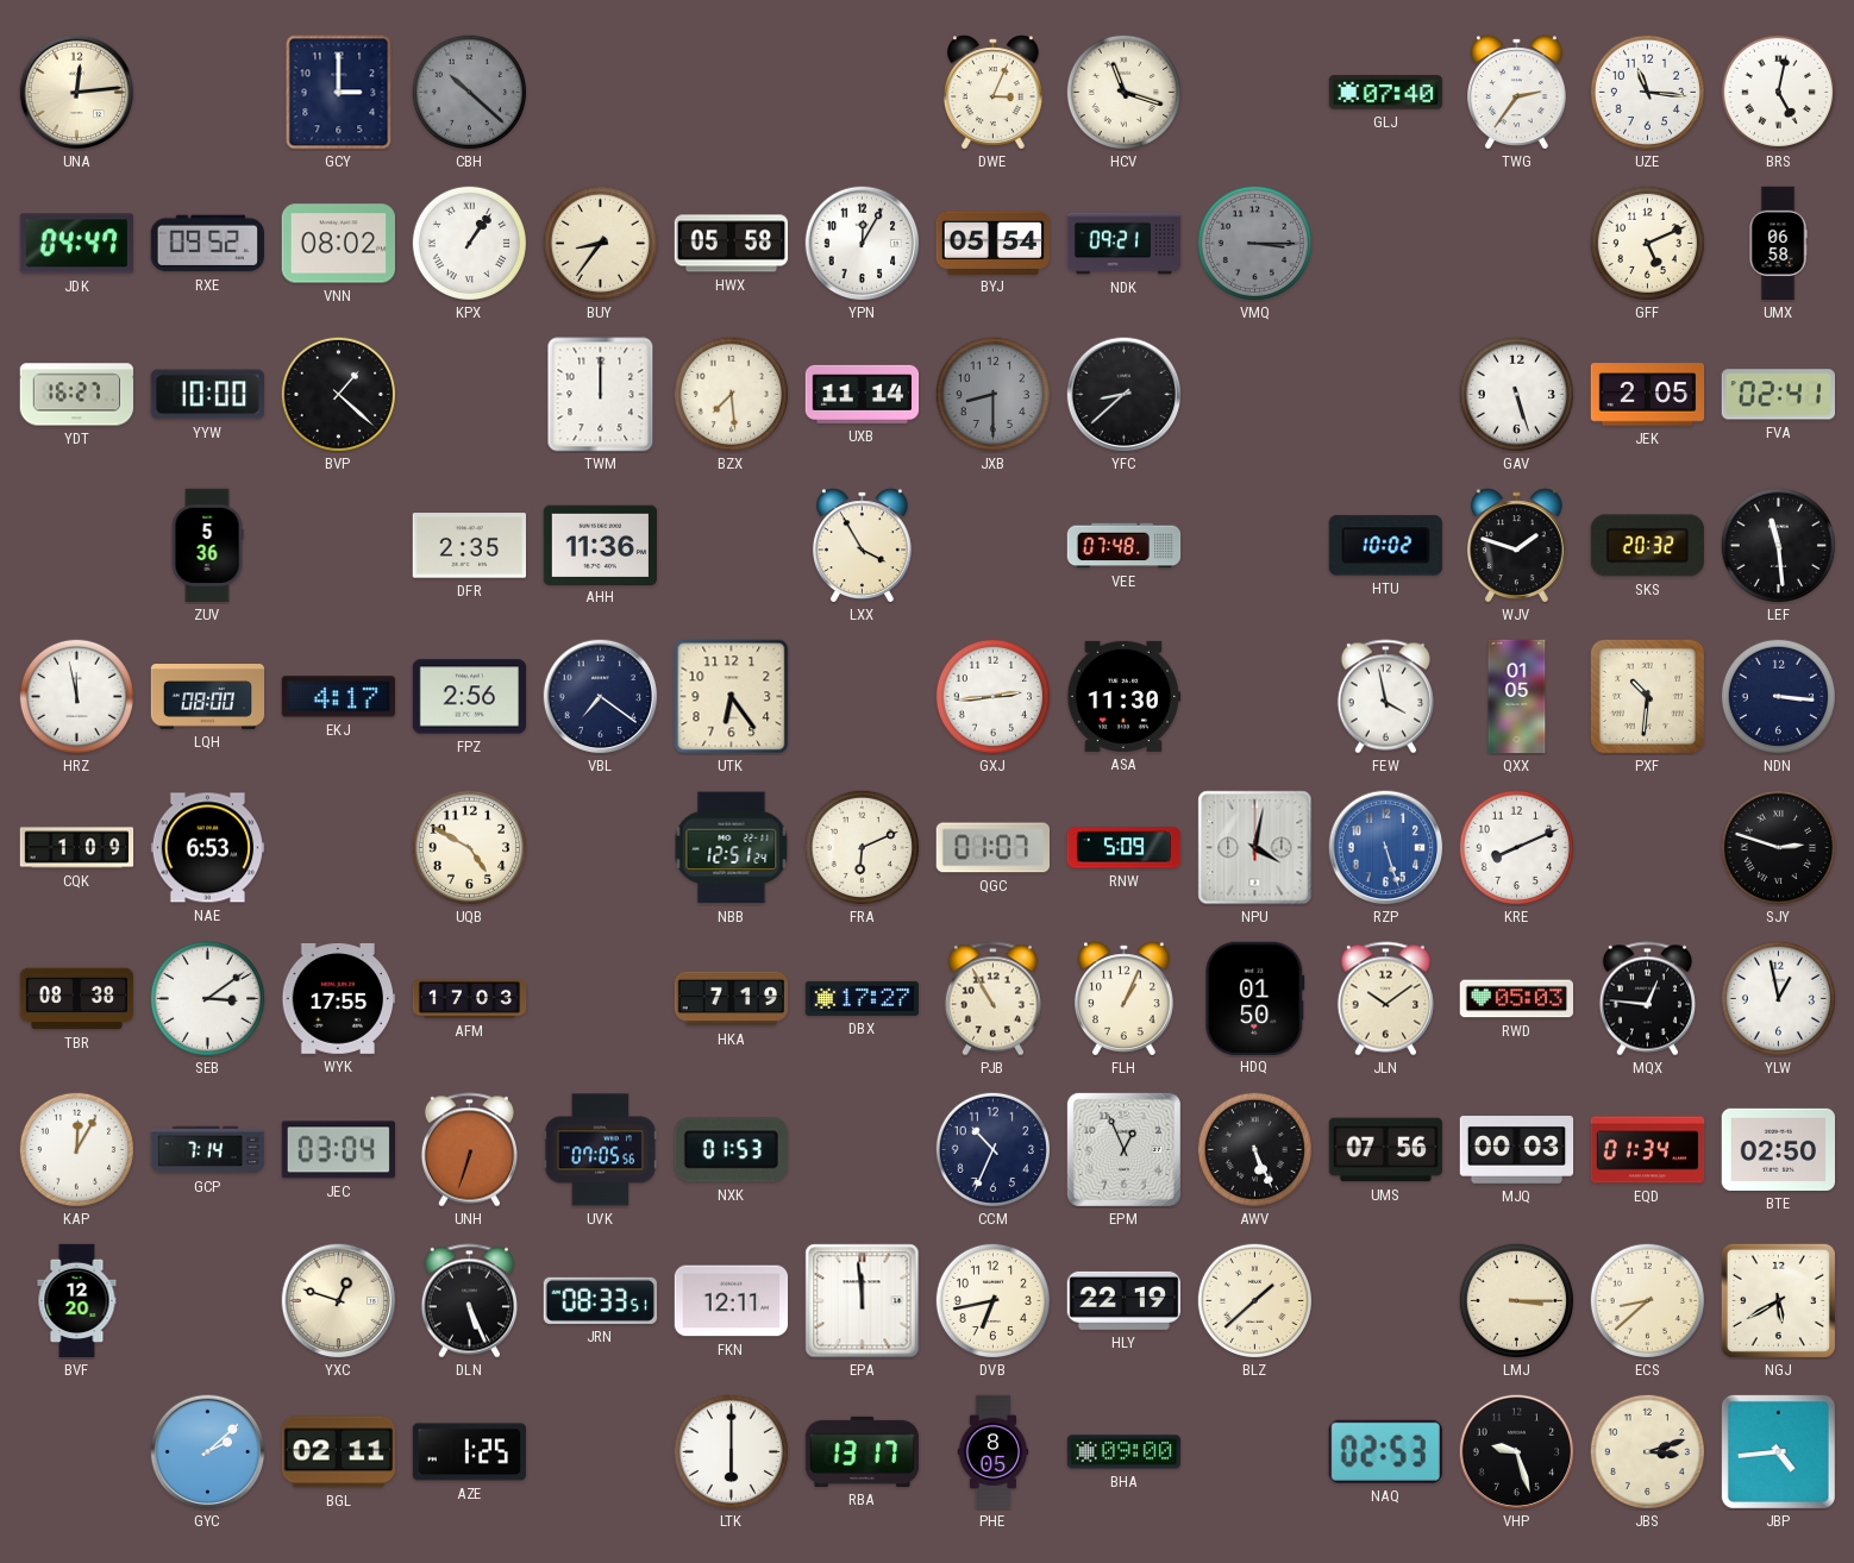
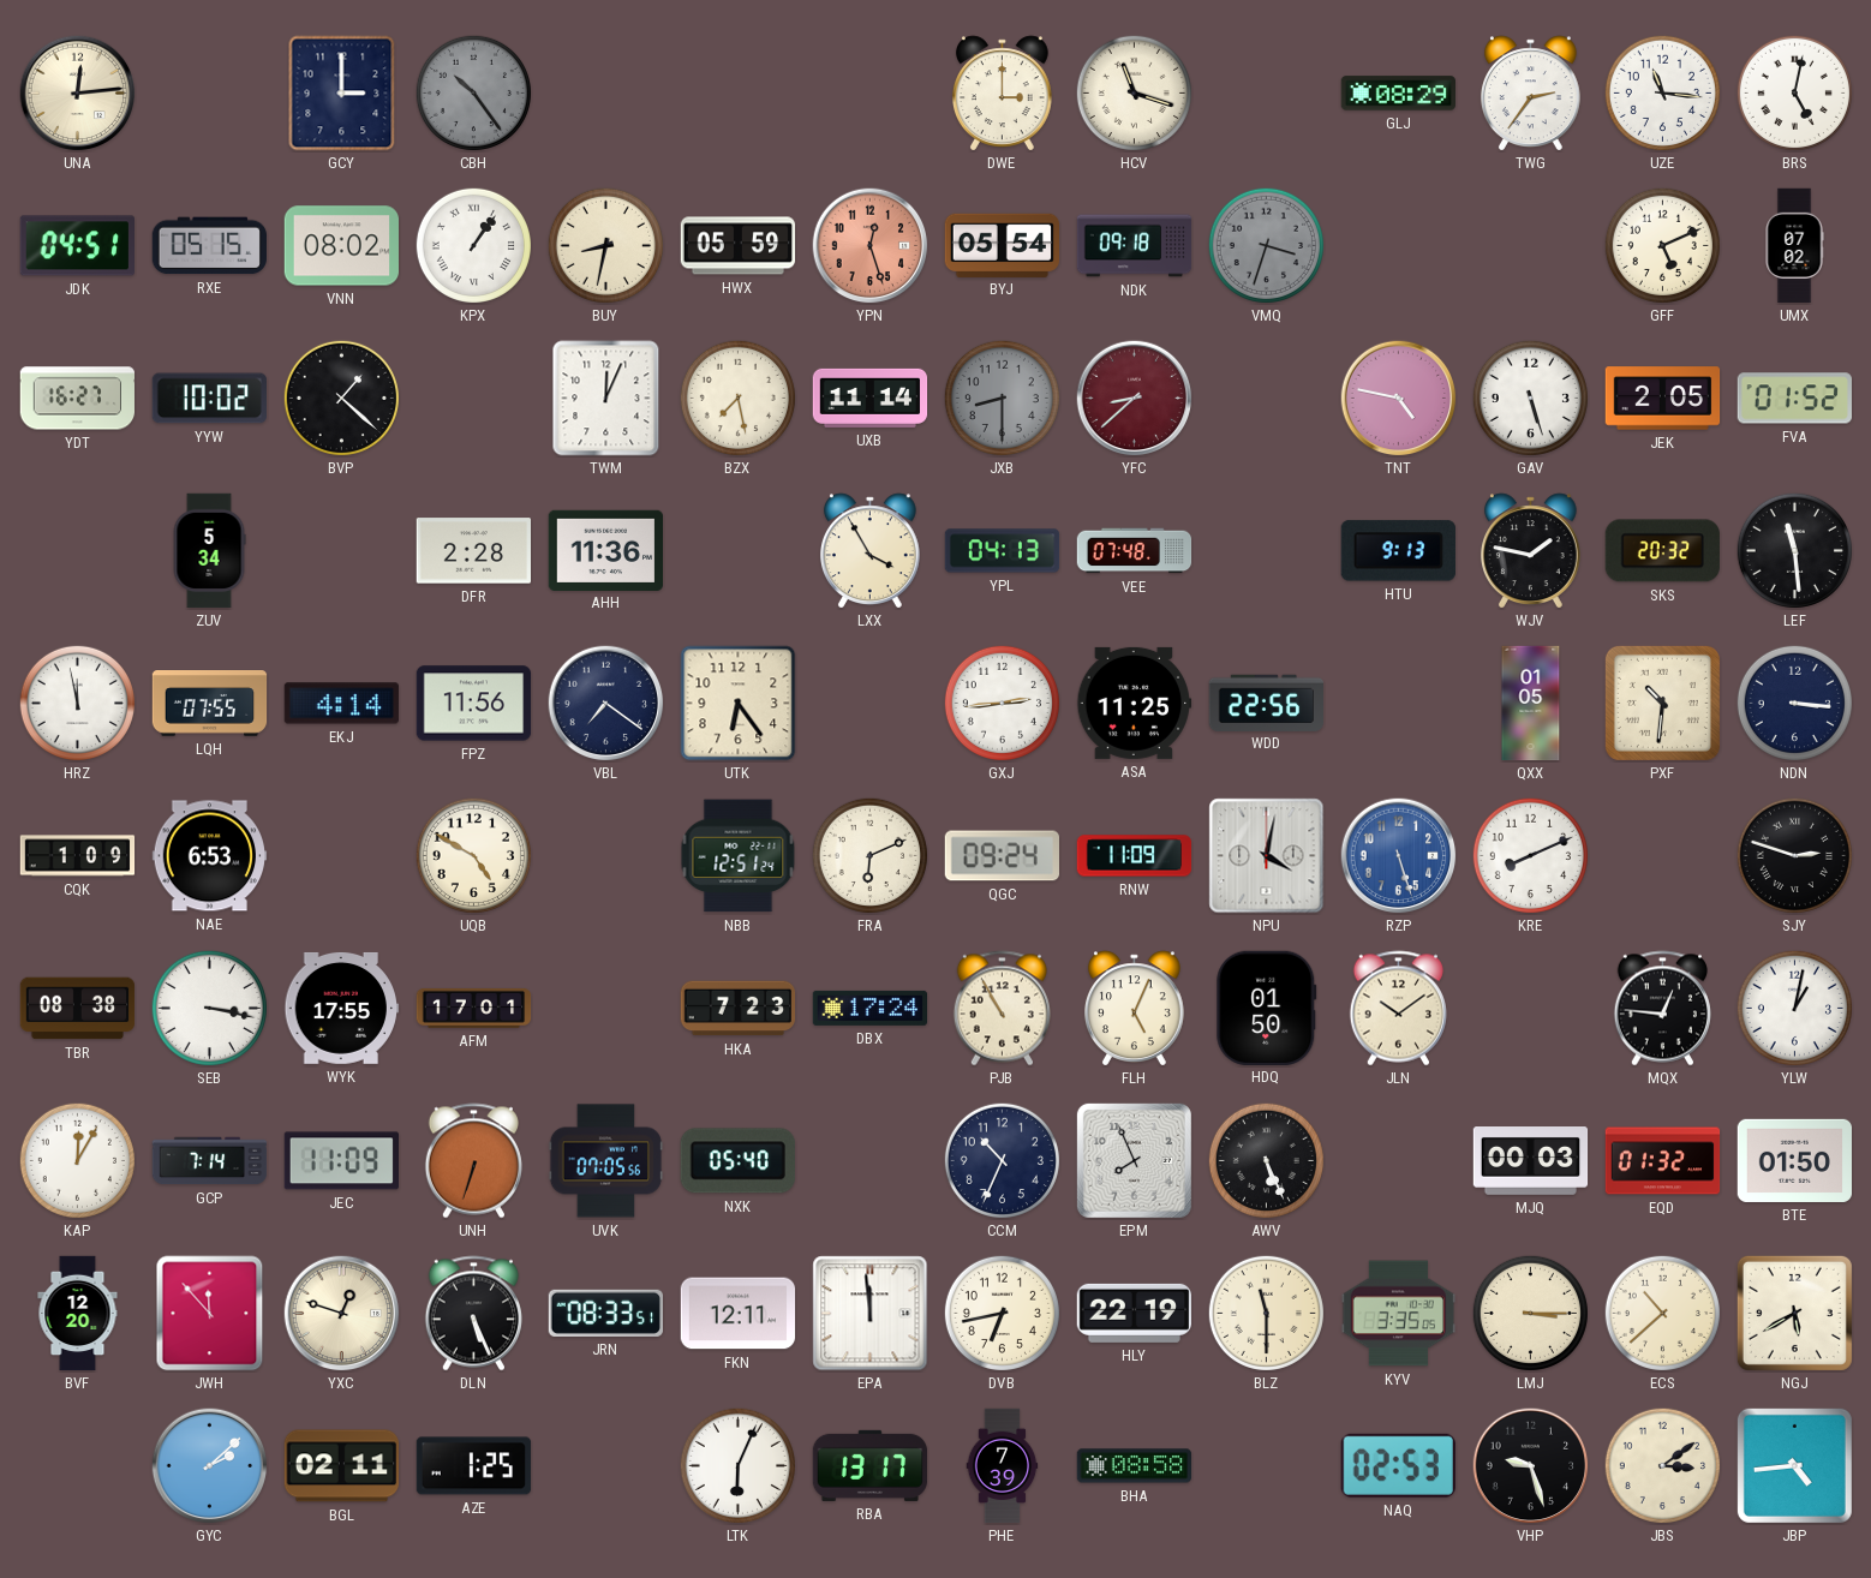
CBH: 10:22 -> 10:24 (473, 92)
DWE: 3:04 -> 3:00 (1002, 92)
GLJ: 07:40 -> 08:29 (1398, 94)
JDK: 04:47 -> 04:51 (77, 246)
RXE: 09:52 -> 05:15 (209, 246)
BUY: 8:36 -> 8:32 (605, 245)
HWX: 05:58 -> 05:59 (739, 246)
YPN: 12:05 -> 12:27 (871, 246)
YPN dial: white -> salmon (871, 246)
NDK: 09:21 -> 09:18 (1135, 246)
VMQ: 3:15 -> 3:33 (1266, 245)
UMX: 06:58 -> 07:02 (1794, 246)
YYW: 10:00 -> 10:02 (209, 399)
TWM: 12:00 -> 12:04 (606, 399)
BZX: 7:29 -> 7:28 (737, 398)
YFC dial: black -> burgundy (1135, 399)
TNT: none -> 4:47 (1399, 399)
FVA: 02:41 -> 01:52 (1794, 399)
ZUV: 5:36 -> 5:34 (209, 551)
DFR: 2:35 -> 2:28 (473, 551)
YPL: none -> 04:13 (1003, 551)
HTU: 10:02 -> 9:13 (1398, 551)
WJV: 1:48 -> 1:47 (1530, 550)
LQH: 08:00 -> 07:55 (210, 704)
EKJ: 4:17 -> 4:14 (341, 704)
FPZ: 2:56 -> 11:56 (474, 704)
ASA: 11:30 -> 11:25 (1135, 703)
WDD: none -> 22:56 (1266, 703)
FEW: 3:58 -> none (1385, 697)
QGC: 01:07 -> 09:24 (1002, 856)
RNW: 5:09 -> 11:09 (1135, 856)
SEB: 3:09 -> 3:17 (209, 1008)
AFM: 17:03 -> 17:01 (474, 1008)
HKA: 7:19 -> 7:23 (739, 1009)
DBX: 17:27 -> 17:24 (871, 1008)
FLH: 1:04 -> 5:04 (1134, 1008)
RWD: 05:03 -> none (1517, 999)
YLW: 12:58 -> 1:02 (1794, 1008)
JEC: 03:04 -> 11:09 (341, 1161)
NXK: 01:53 -> 05:40 (737, 1161)
EPM: 12:56 -> 7:56 (1134, 1160)
UMS: 07:56 -> none (1385, 1150)
EQD: 01:34 -> 01:32 (1663, 1161)
BTE: 02:50 -> 01:50 (1795, 1160)
JWH: none -> 11:53 (210, 1314)
BLZ: 1:38 -> 11:30 (1266, 1313)
KYV: none -> 3:35 (1399, 1314)
ECS: 8:38 -> 10:38 (1662, 1313)
LTK: 6:00 -> 6:04 (737, 1465)
PHE: 8:05 -> 7:39 (1003, 1466)
BHA: 09:00 -> 08:58 (1135, 1466)
JBS: 3:12 -> 3:09 (1662, 1465)
